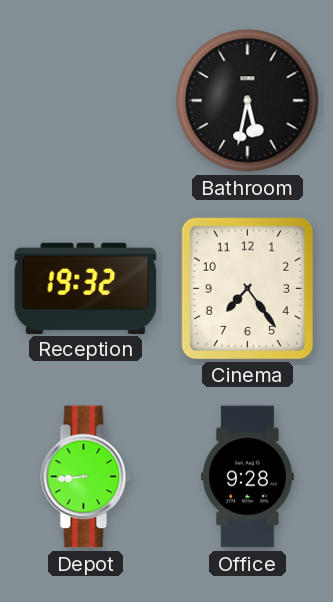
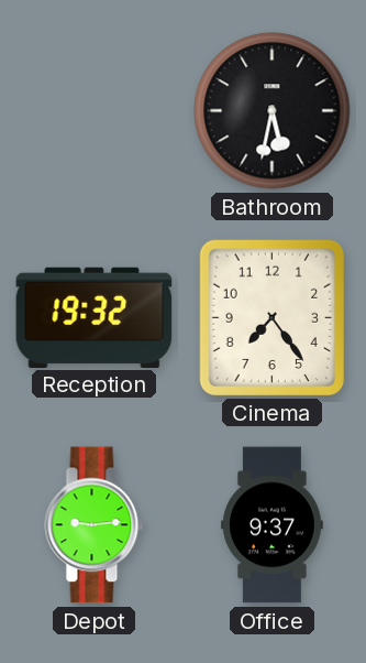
Depot: 8:44 -> 9:14 (95, 525)
Office: 9:28 -> 9:37 (273, 525)
